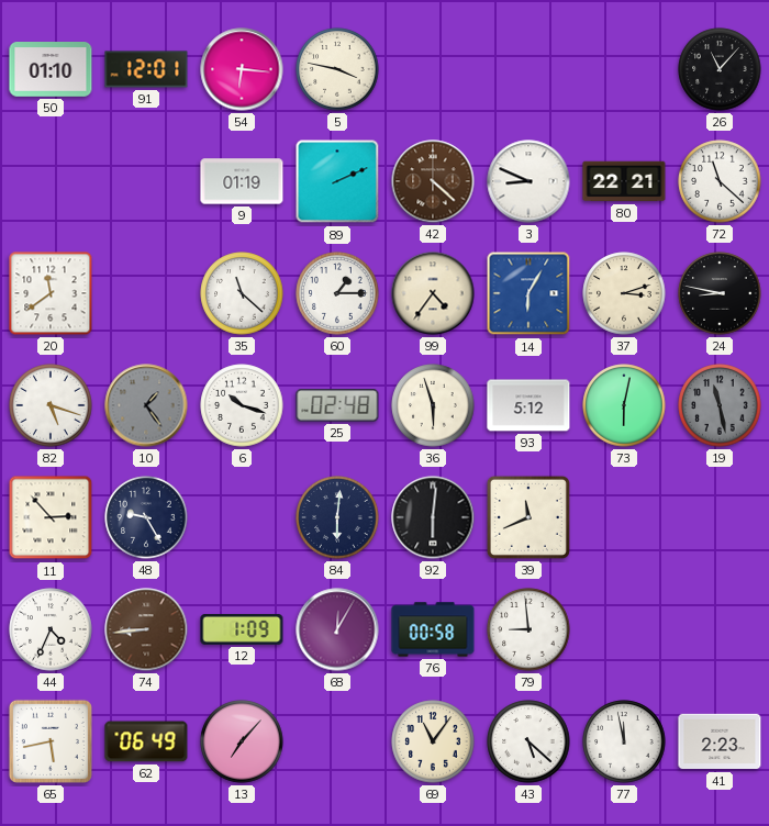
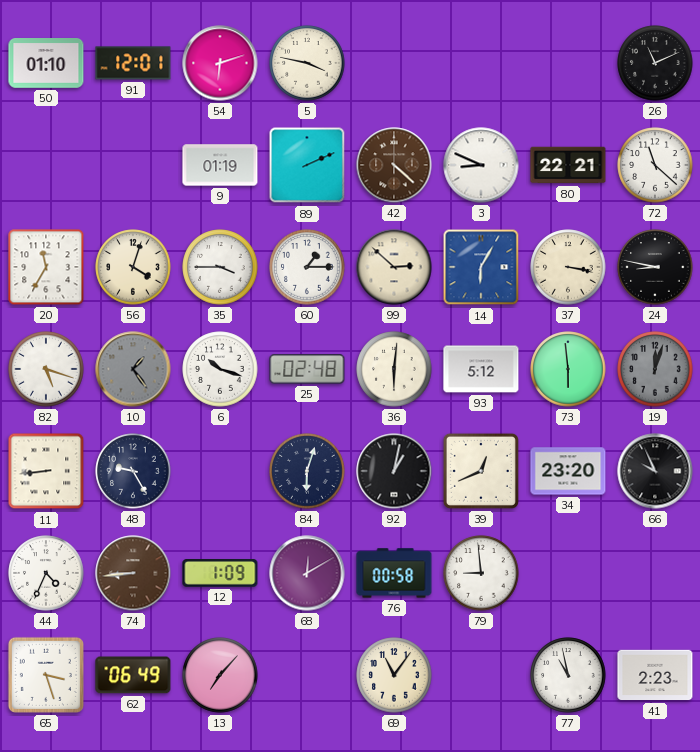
54: 6:16 -> 6:12 (220, 63)
26: 11:07 -> 11:11 (655, 63)
20: 11:39 -> 11:35 (46, 267)
56: none -> 4:03 (133, 267)
35: 11:22 -> 3:45 (220, 267)
99: 4:36 -> 2:52 (394, 267)
37: 3:12 -> 3:17 (568, 267)
36: 5:57 -> 6:01 (394, 369)
73: 6:02 -> 5:59 (568, 369)
19: 11:28 -> 12:03 (655, 369)
11: 2:53 -> 8:44 (46, 471)
84: 6:01 -> 6:03 (307, 471)
92: 6:01 -> 1:02 (394, 471)
39: 11:41 -> 12:41 (481, 471)
34: none -> 23:20 (568, 471)
66: none -> 9:56 (655, 471)
68: 12:05 -> 12:10 (307, 573)
65: 5:43 -> 3:27 (46, 675)
43: 5:22 -> none (528, 741)
77: 11:58 -> 10:58 (568, 675)
